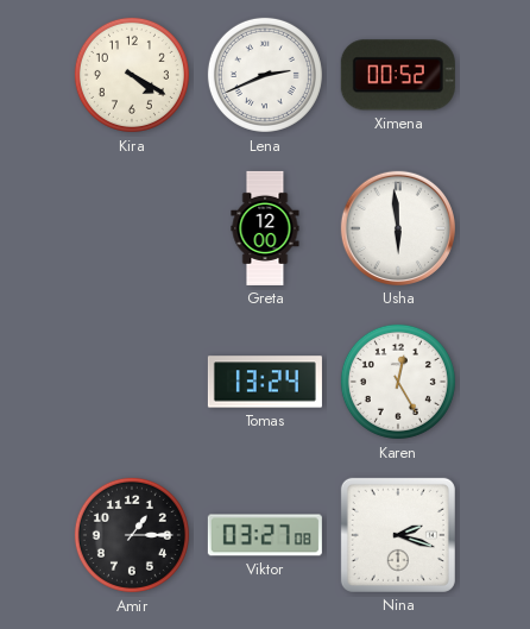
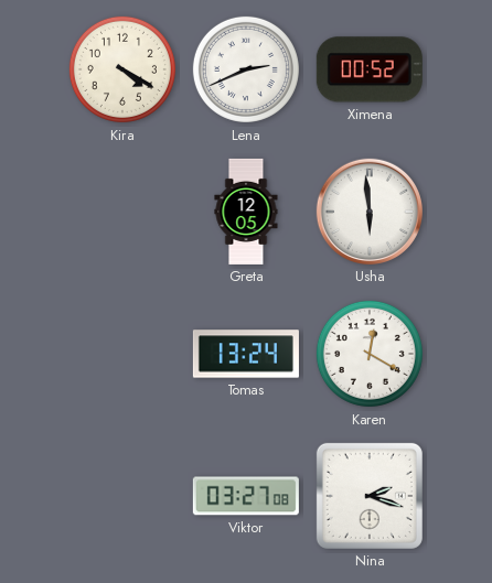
Greta: 12:00 -> 12:05 (246, 212)
Karen: 12:25 -> 12:20 (370, 354)
Amir: 1:15 -> none (132, 535)
